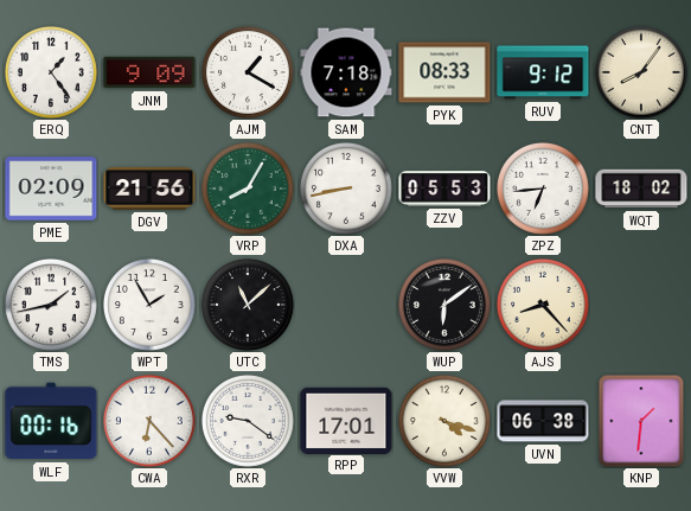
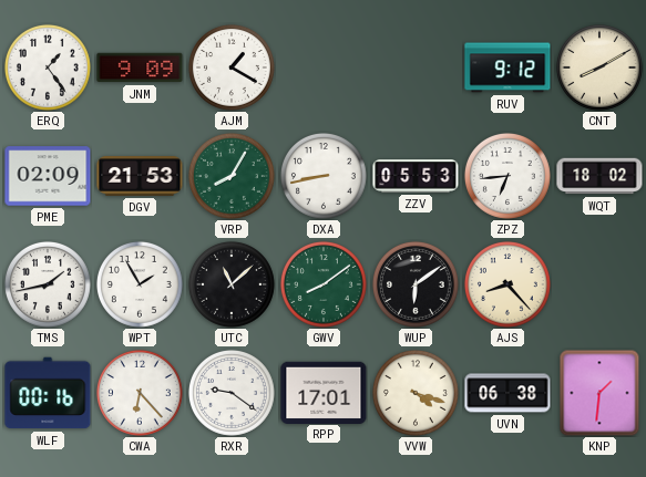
SAM: 7:18 -> none (346, 72)
PYK: 08:33 -> none (444, 72)
CNT: 8:06 -> 8:10 (599, 68)
DGV: 21:56 -> 21:53 (140, 177)
GWV: none -> 8:09 (324, 284)
